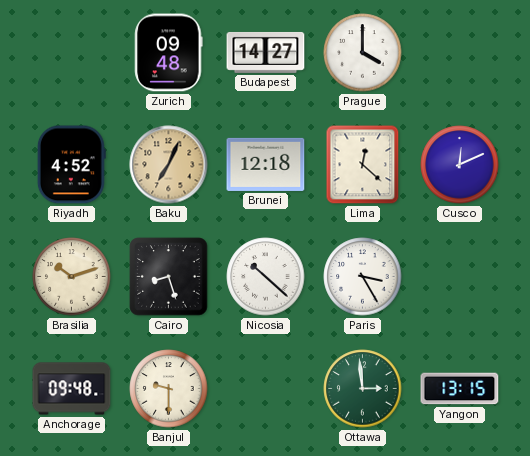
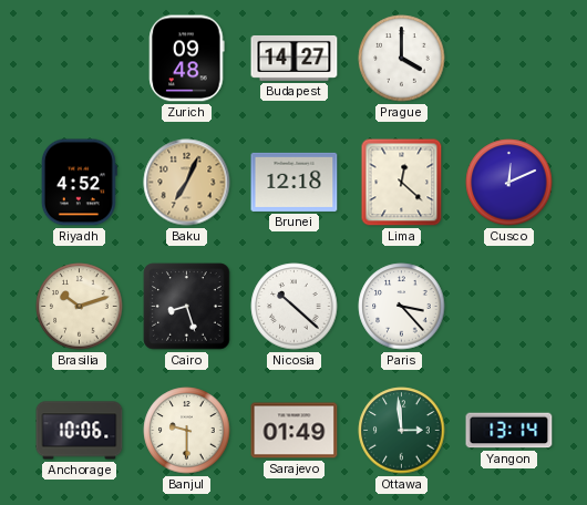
Paris: 3:25 -> 3:23 (402, 307)
Anchorage: 09:48 -> 10:06 (80, 431)
Sarajevo: none -> 01:49 (295, 431)
Yangon: 13:15 -> 13:14 (509, 431)
